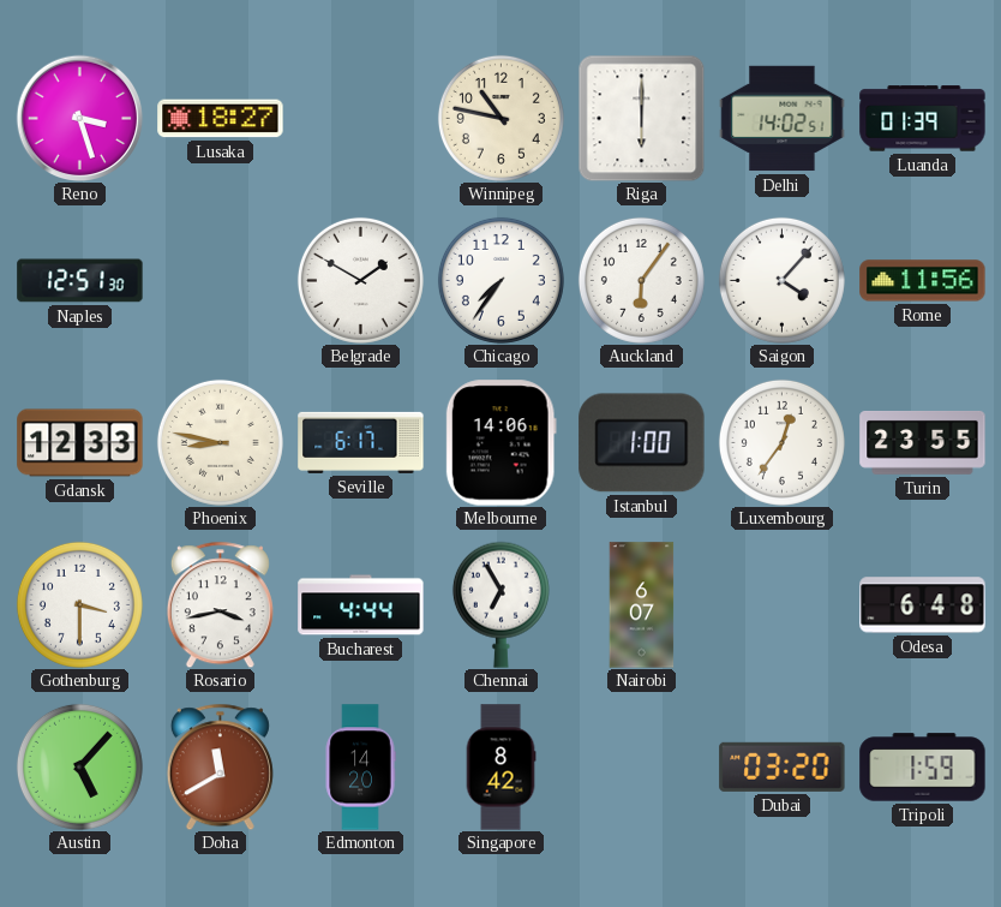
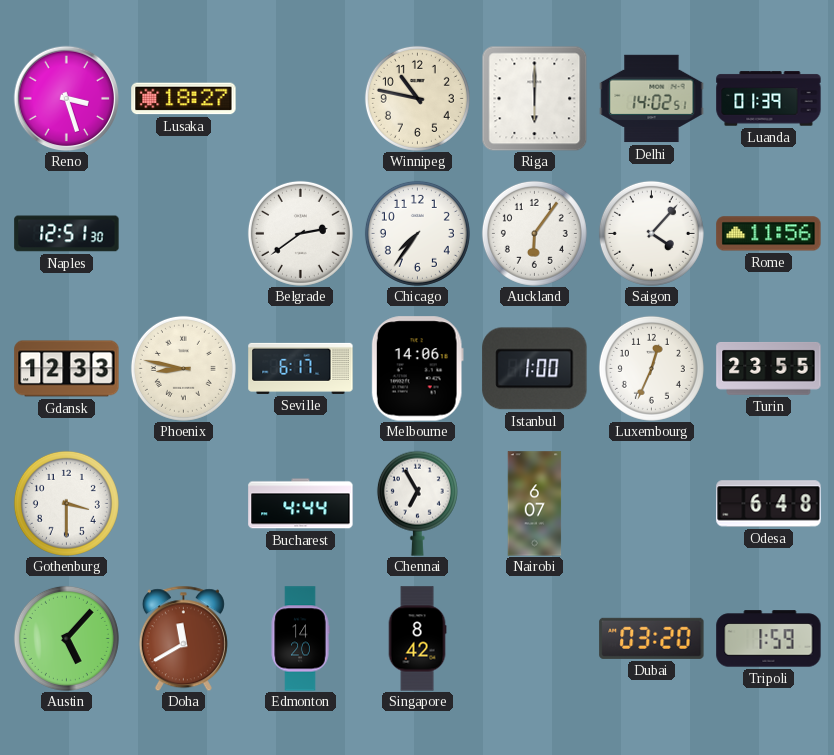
Belgrade: 1:50 -> 2:39 (300, 233)
Luxembourg: 12:36 -> 12:34 (651, 368)
Rosario: 3:43 -> none (220, 604)
